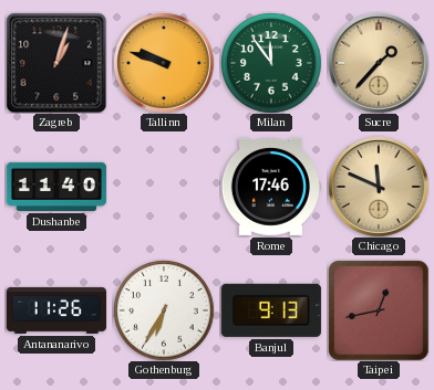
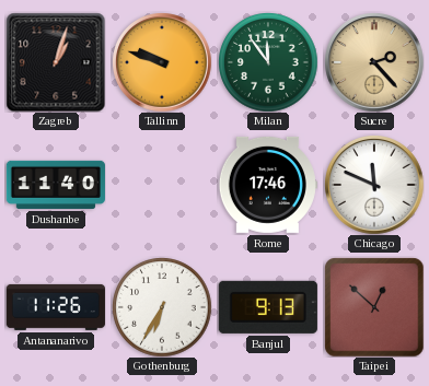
Sucre: 1:37 -> 2:23 (374, 62)
Chicago dial: champagne -> white (374, 185)
Taipei: 12:43 -> 12:52 (374, 307)
